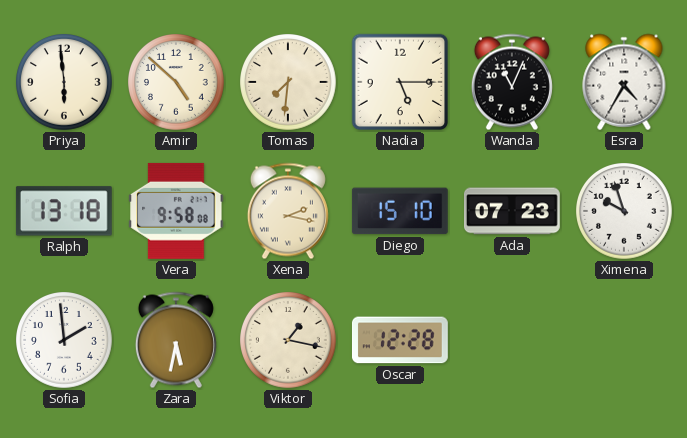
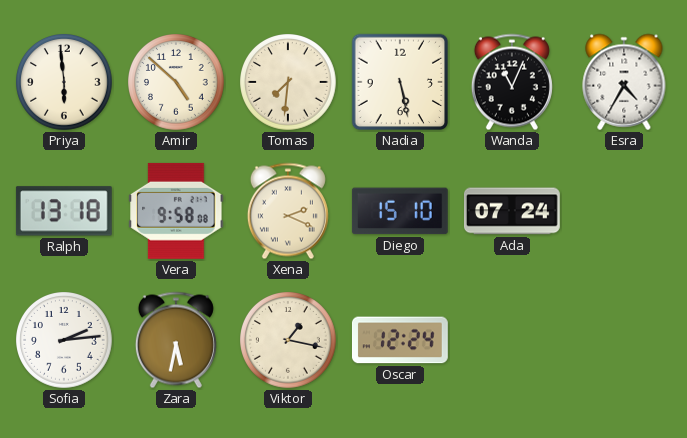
Nadia: 5:15 -> 5:28 (400, 82)
Xena: 2:17 -> 2:19 (288, 211)
Ada: 07:23 -> 07:24 (513, 211)
Ximena: 9:57 -> none (625, 212)
Sofia: 1:59 -> 2:14 (65, 341)
Oscar: 12:28 -> 12:24 (400, 340)
